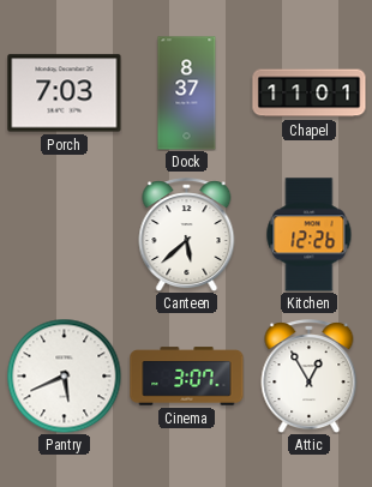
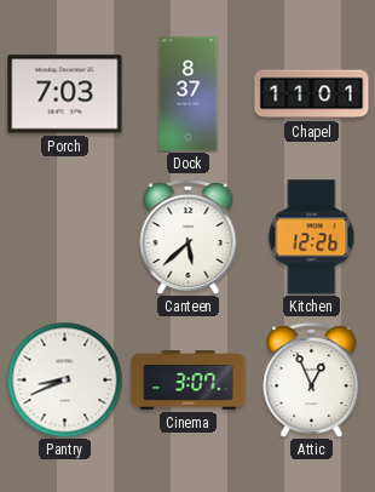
Pantry: 5:41 -> 8:41 (64, 379)
Attic: 12:55 -> 12:56 (312, 381)
